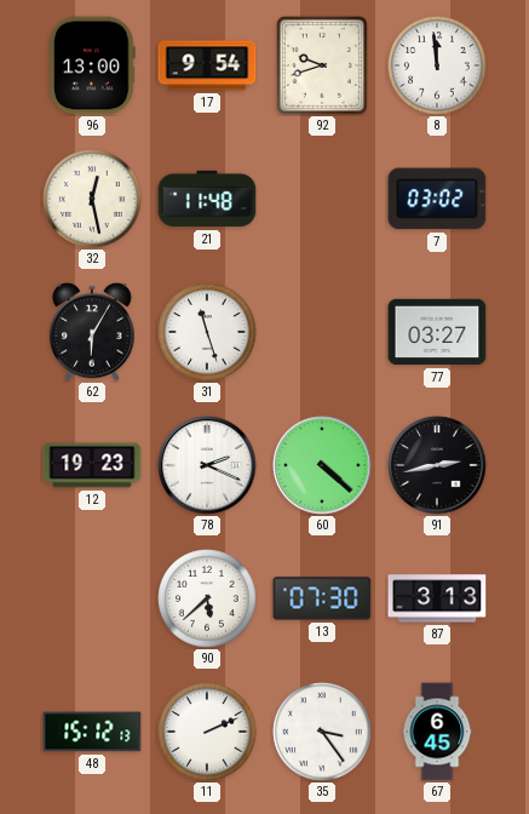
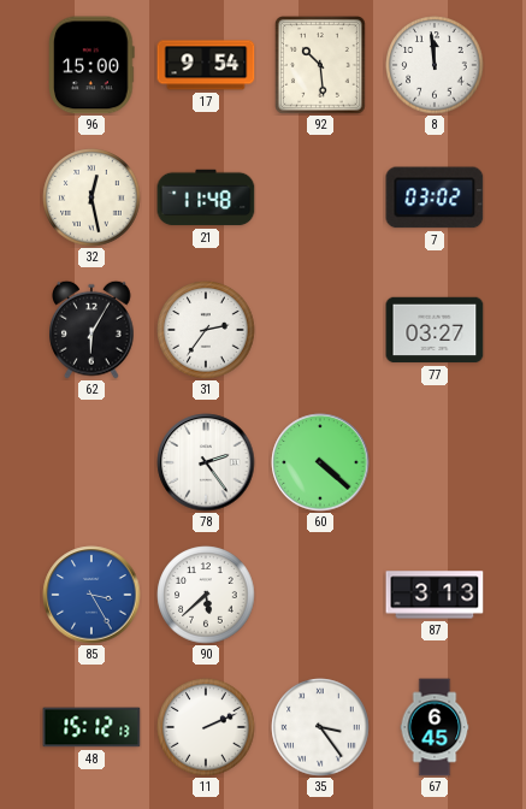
96: 13:00 -> 15:00 (91, 65)
92: 9:42 -> 10:29 (321, 66)
31: 11:27 -> 2:36 (206, 330)
12: 19:23 -> none (92, 465)
78: 2:19 -> 2:24 (206, 462)
91: 2:43 -> none (437, 465)
85: none -> 3:25 (91, 595)
13: 07:30 -> none (322, 598)
